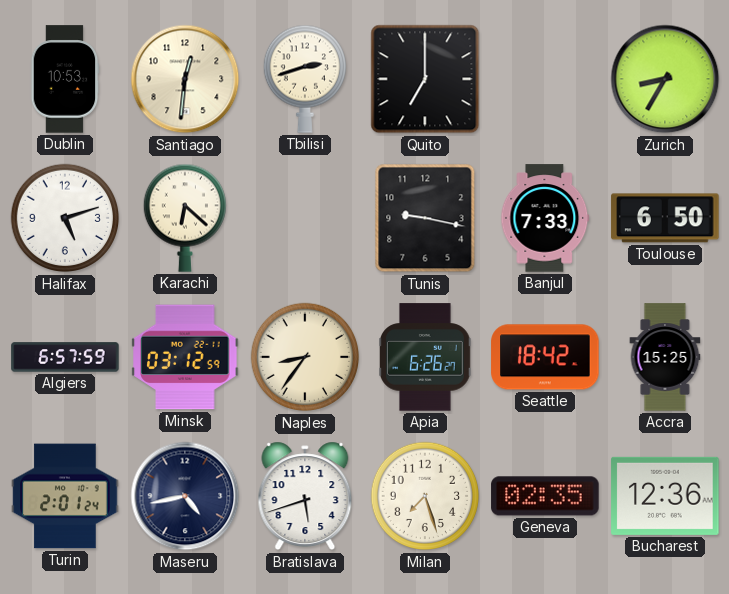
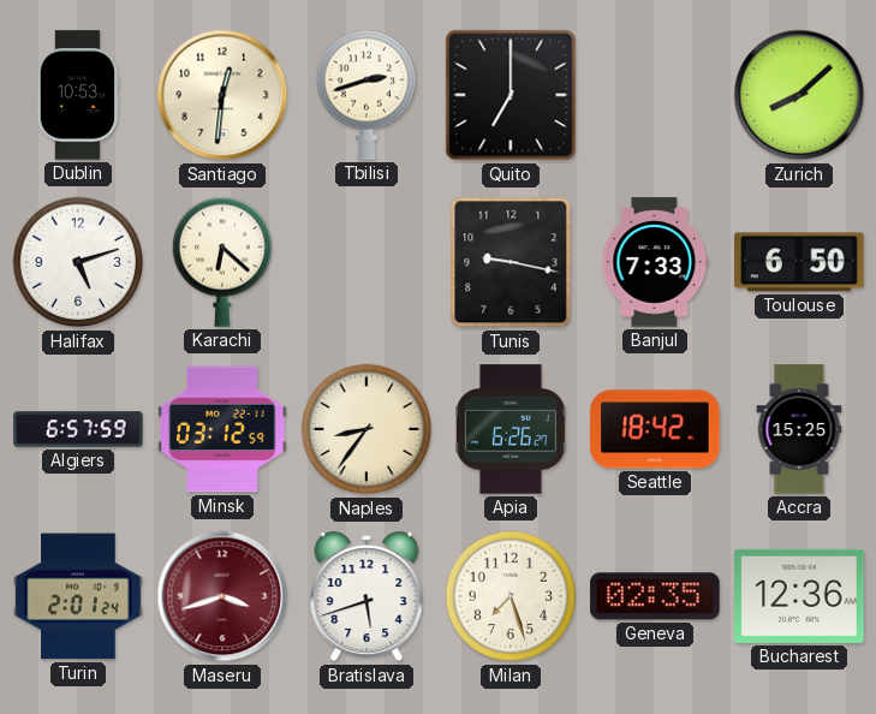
Zurich: 8:35 -> 8:08 (799, 95)
Maseru: 4:43 -> 3:42 (222, 596)
Maseru dial: navy -> burgundy (222, 596)
